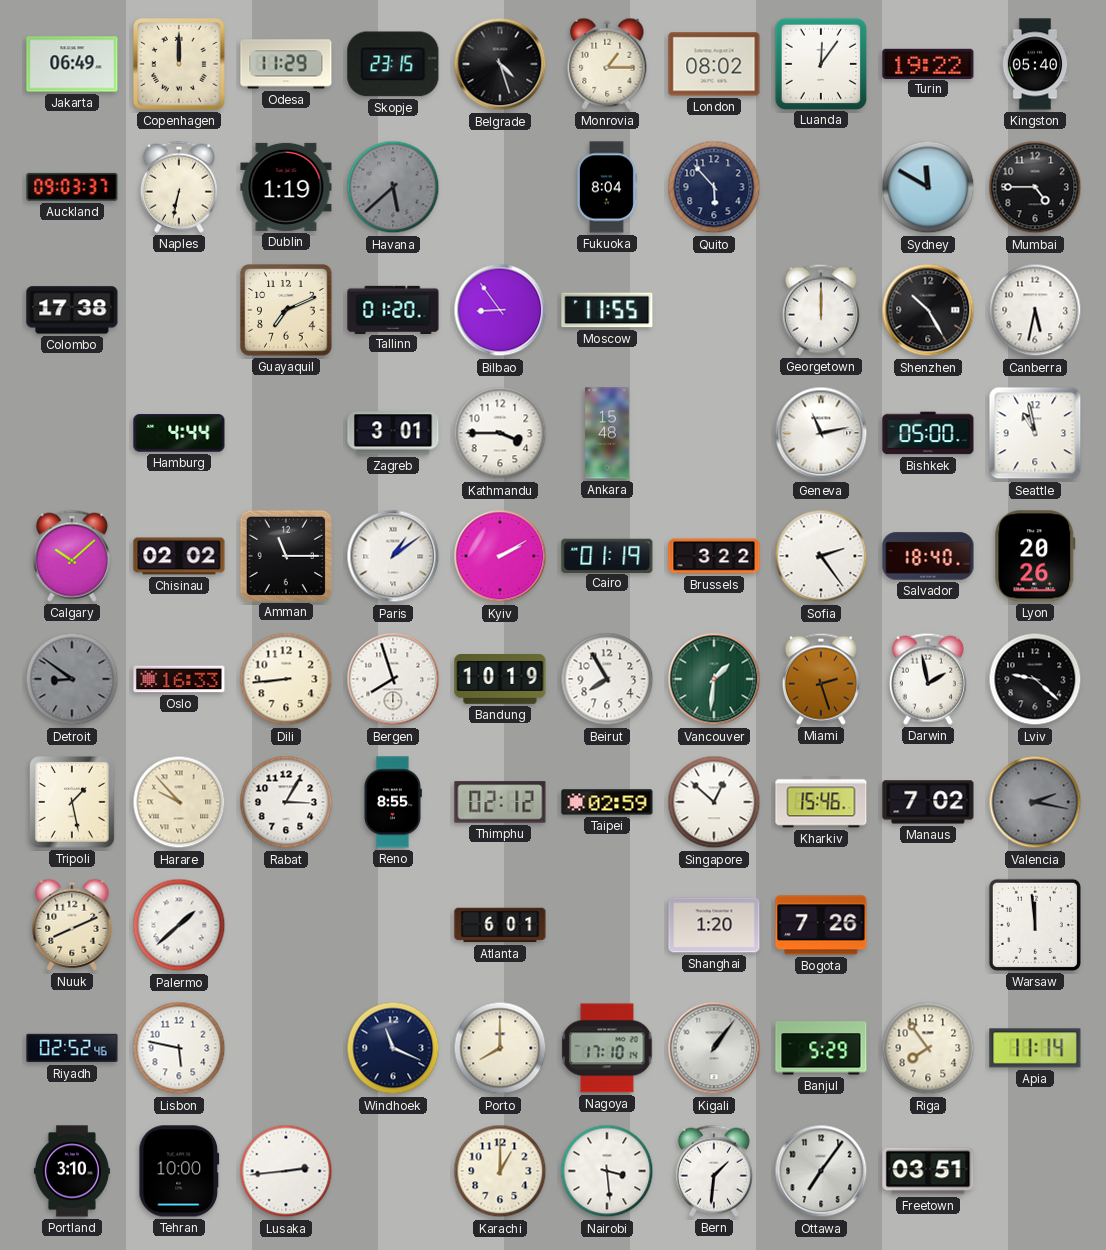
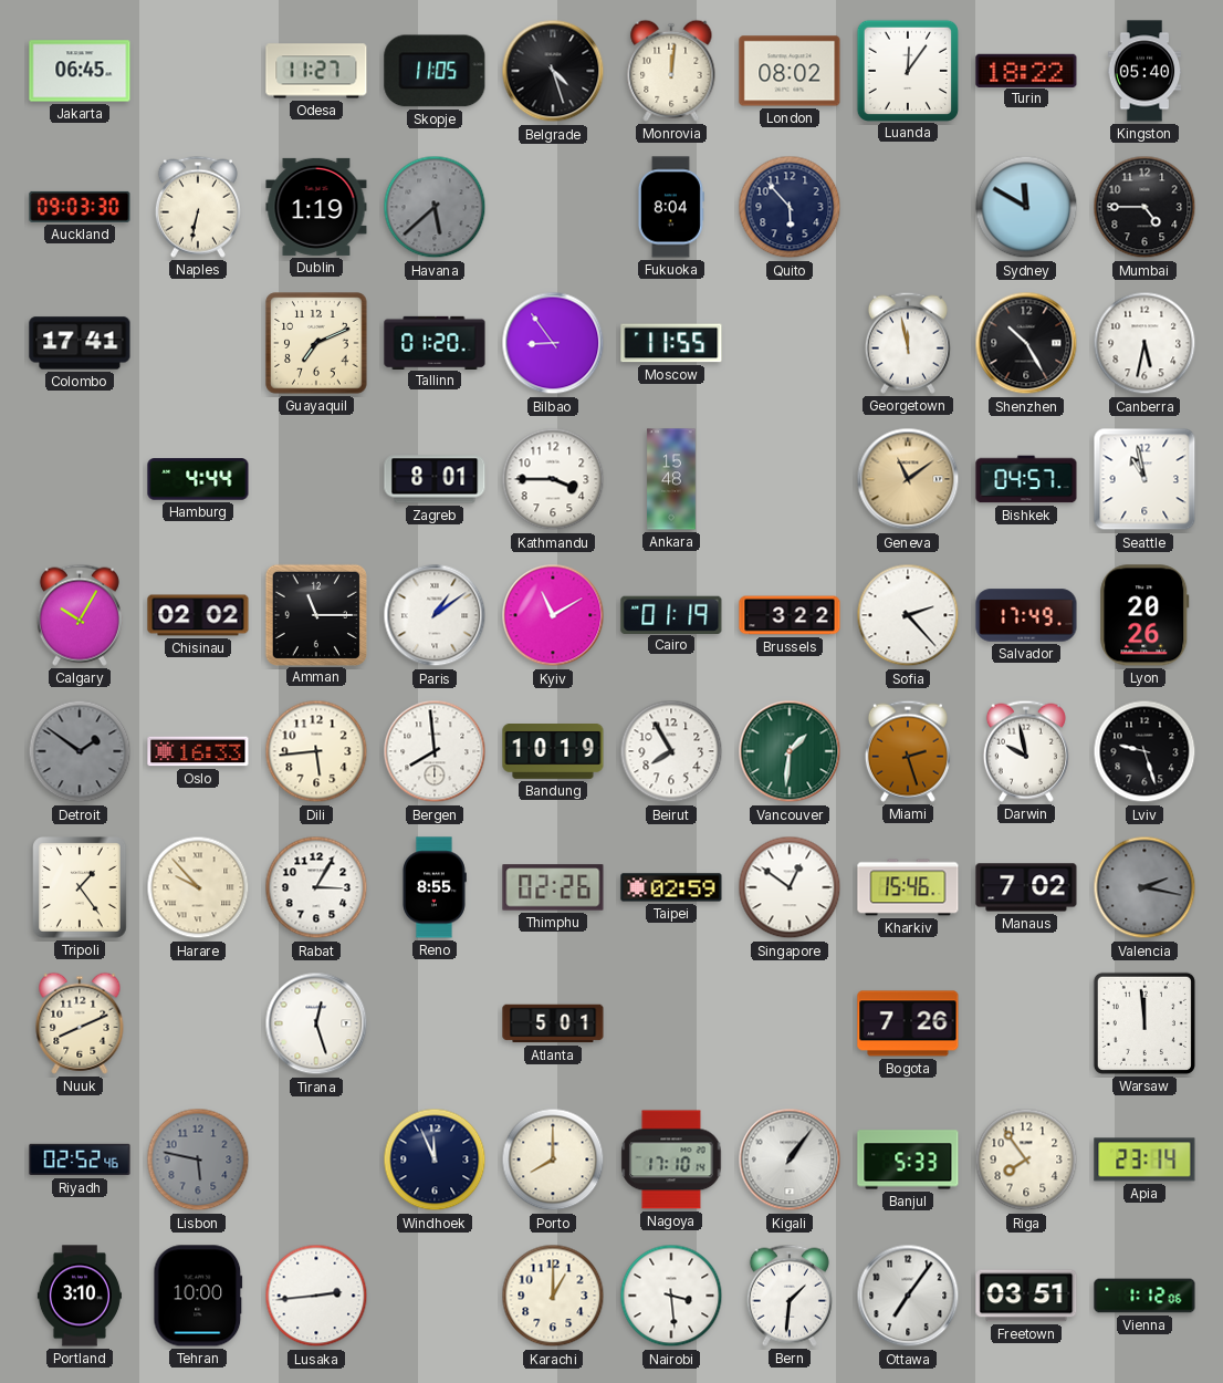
Jakarta: 06:49 -> 06:45 (80, 71)
Copenhagen: 12:00 -> none (179, 64)
Odesa: 11:29 -> 11:27 (316, 71)
Skopje: 23:15 -> 11:05 (435, 71)
Monrovia: 1:15 -> 12:01 (671, 71)
Turin: 19:22 -> 18:22 (1026, 70)
Auckland: 09:03:37 -> 09:03:30 (80, 207)
Colombo: 17:38 -> 17:41 (80, 343)
Georgetown: 12:00 -> 11:58 (908, 343)
Zagreb: 3:01 -> 8:01 (435, 479)
Geneva: 11:13 -> 11:09 (908, 479)
Geneva dial: white -> champagne (908, 479)
Bishkek: 05:00 -> 04:57 (1026, 479)
Calgary: 10:08 -> 10:05 (80, 615)
Kyiv: 2:10 -> 11:10 (553, 615)
Sofia: 2:24 -> 2:23 (908, 615)
Salvador: 18:40 -> 17:49 (1026, 615)
Detroit: 8:51 -> 1:51 (80, 751)
Dili: 8:44 -> 5:44 (316, 751)
Bergen: 7:57 -> 7:59 (435, 751)
Darwin: 1:58 -> 9:58 (1026, 751)
Lviv: 9:22 -> 9:27 (1144, 751)
Tripoli: 1:28 -> 1:24 (80, 887)
Thimphu: 02:12 -> 02:26 (553, 887)
Singapore: 12:52 -> 12:51 (790, 887)
Palermo: 1:38 -> none (179, 925)
Tirana: none -> 12:27 (316, 1023)
Atlanta: 6:01 -> 5:01 (553, 1023)
Shanghai: 1:20 -> none (714, 925)
Lisbon dial: white -> grey (198, 1160)
Windhoek: 11:19 -> 11:56 (435, 1160)
Banjul: 5:29 -> 5:33 (908, 1160)
Apia: 11:14 -> 23:14 (1144, 1160)
Vienna: none -> 1:12 (1144, 1296)
